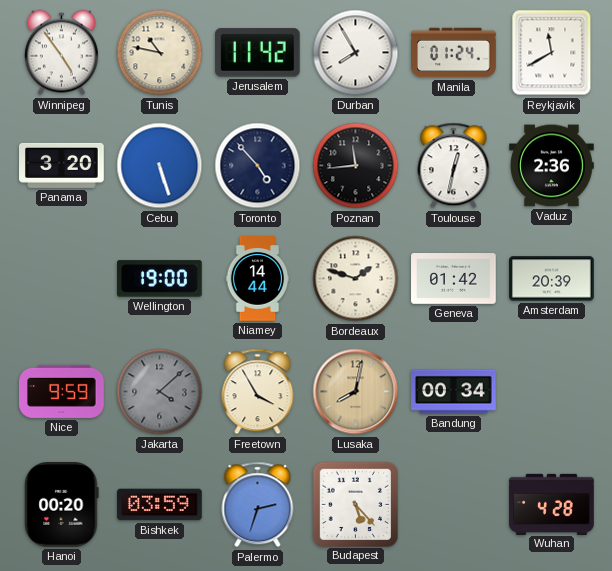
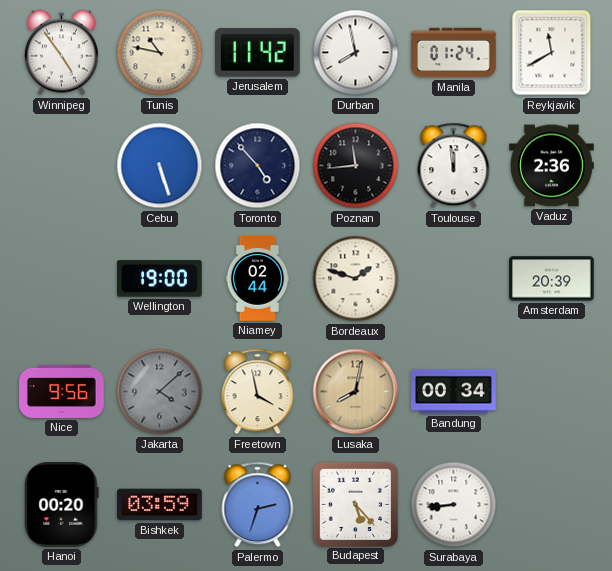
Durban: 7:55 -> 7:58 (356, 53)
Panama: 3:20 -> none (62, 165)
Toulouse: 12:32 -> 11:59 (454, 166)
Niamey: 14:44 -> 02:44 (258, 279)
Geneva: 01:42 -> none (454, 279)
Nice: 9:59 -> 9:56 (62, 391)
Freetown: 3:55 -> 3:58 (258, 392)
Surabaya: none -> 8:44 (454, 505)
Wuhan: 4:28 -> none (552, 504)
